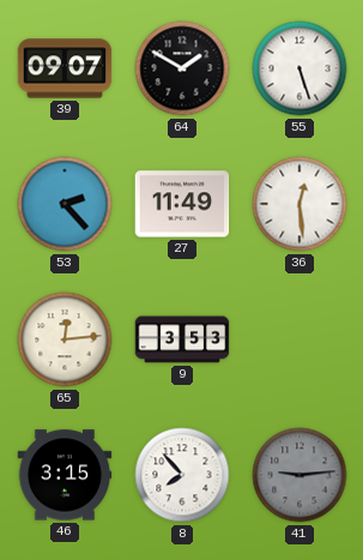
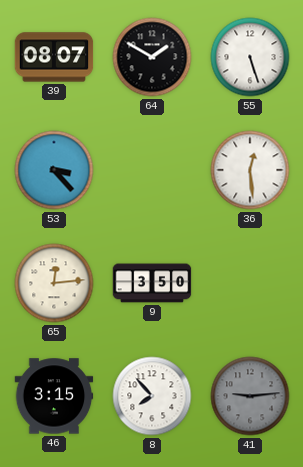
39: 09:07 -> 08:07 (54, 57)
53: 2:23 -> 3:23 (54, 170)
27: 11:49 -> none (182, 204)
9: 3:53 -> 3:50 (152, 283)
